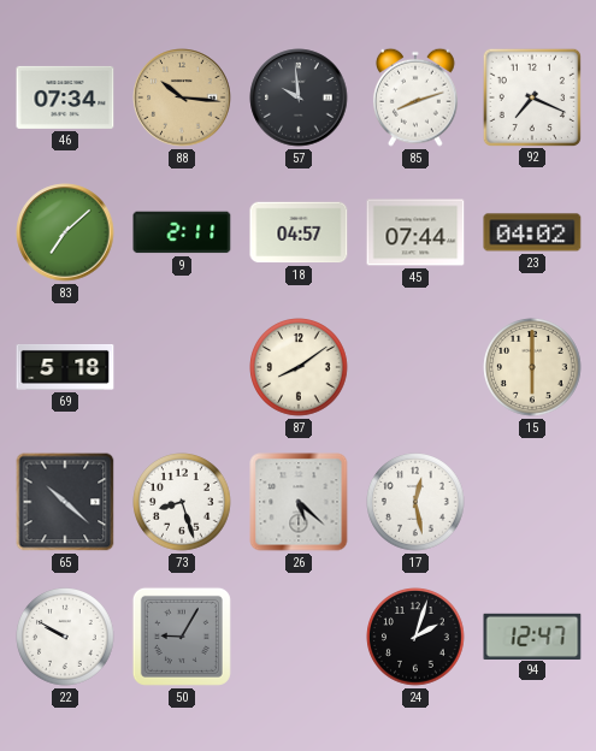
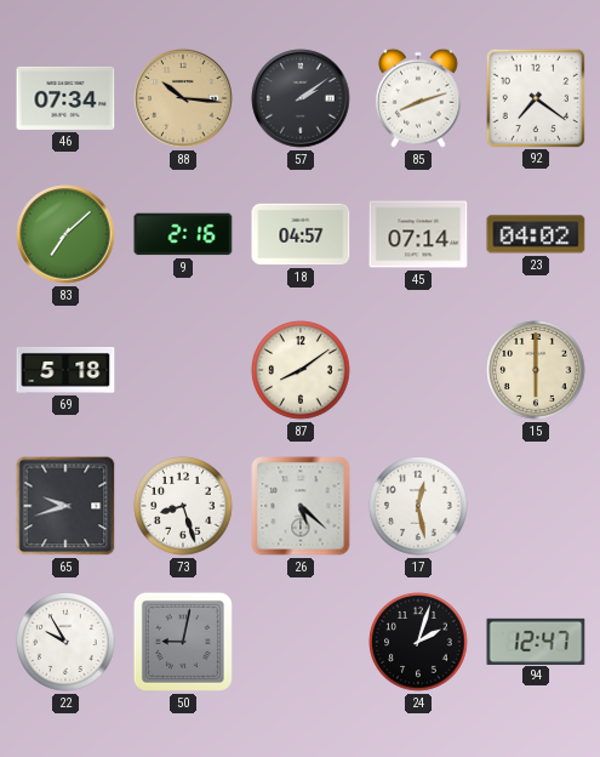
57: 9:59 -> 2:09 (301, 98)
92: 7:19 -> 7:21 (535, 97)
9: 2:11 -> 2:16 (183, 234)
45: 07:44 -> 07:14 (418, 234)
65: 10:22 -> 9:42 (65, 506)
22: 9:50 -> 9:55 (65, 642)
50: 9:05 -> 9:02 (183, 642)
